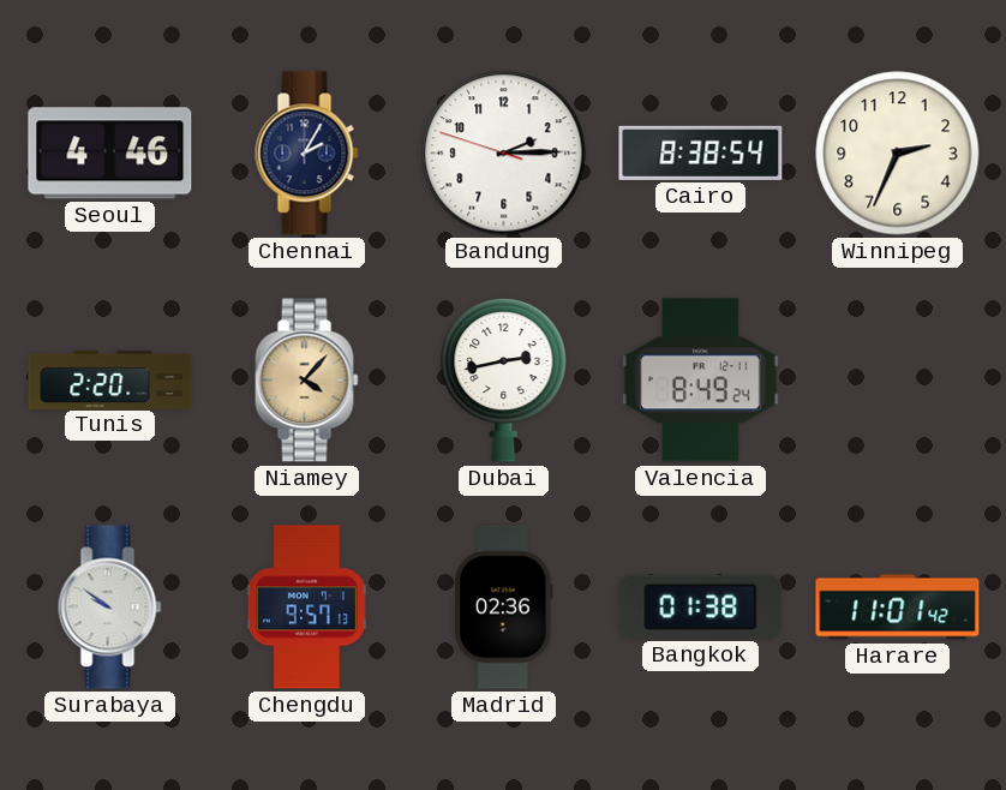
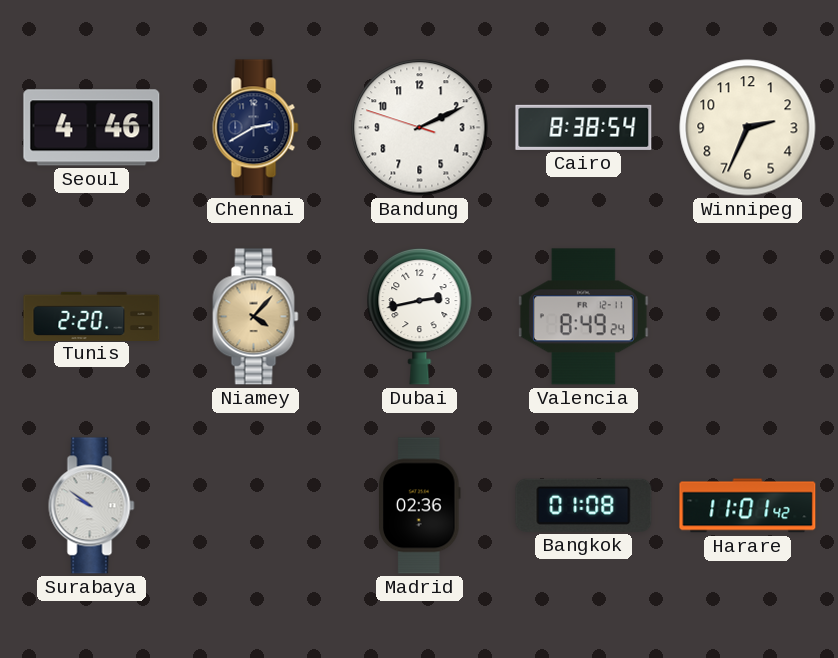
Chennai: 2:05 -> 2:40 (256, 128)
Bandung: 2:14 -> 2:10 (420, 128)
Chengdu: 9:57 -> none (306, 608)
Bangkok: 01:38 -> 01:08 (584, 505)
